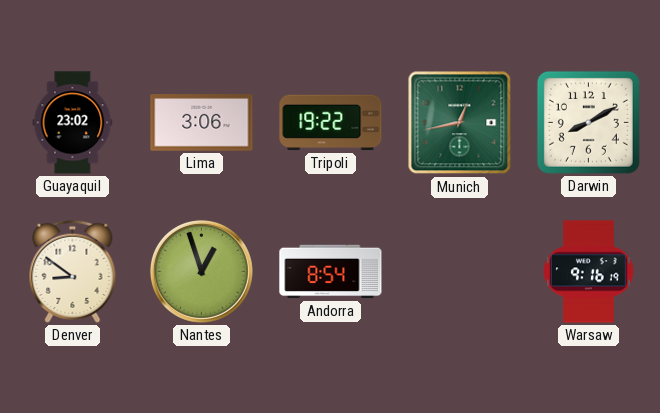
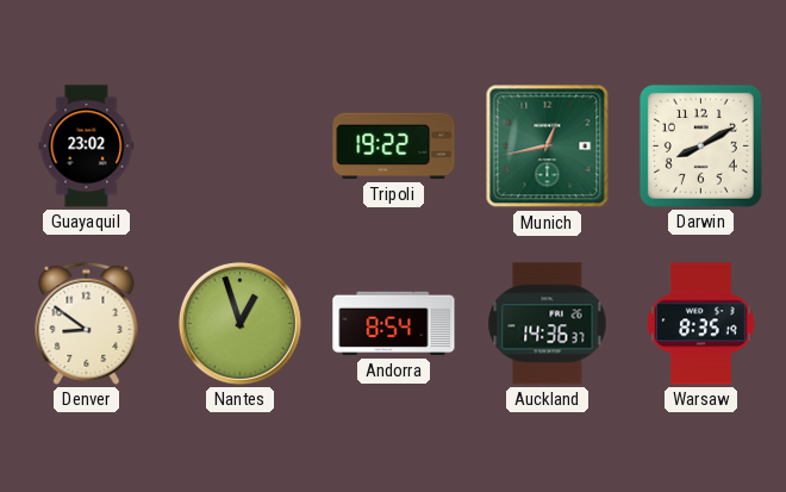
Lima: 3:06 -> none (202, 123)
Auckland: none -> 14:36 (548, 324)
Warsaw: 9:16 -> 8:35 (701, 324)
